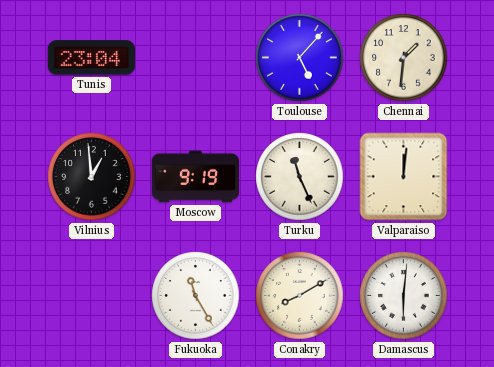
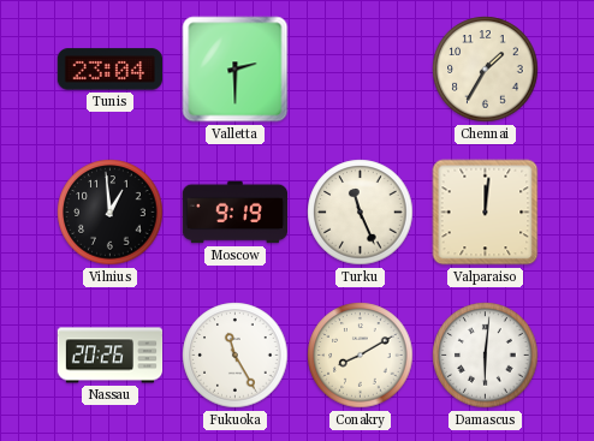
Valletta: none -> 2:30 (236, 70)
Toulouse: 5:07 -> none (300, 58)
Chennai: 1:31 -> 1:35 (486, 70)
Nassau: none -> 20:26 (111, 356)
